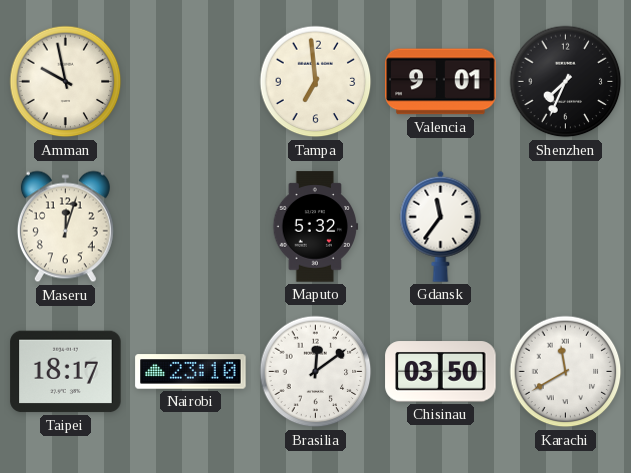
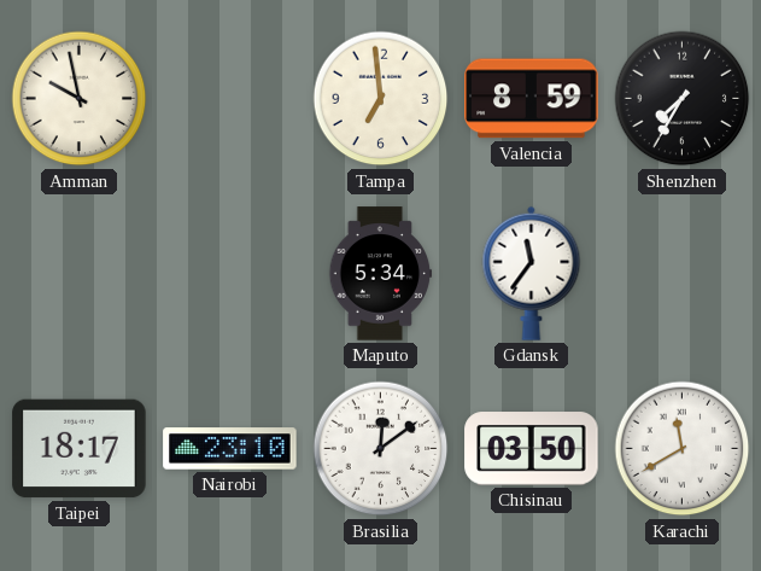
Valencia: 9:01 -> 8:59 (532, 99)
Shenzhen: 7:34 -> 7:35 (683, 99)
Maseru: 12:03 -> none (65, 227)
Maputo: 5:32 -> 5:34 (381, 274)
